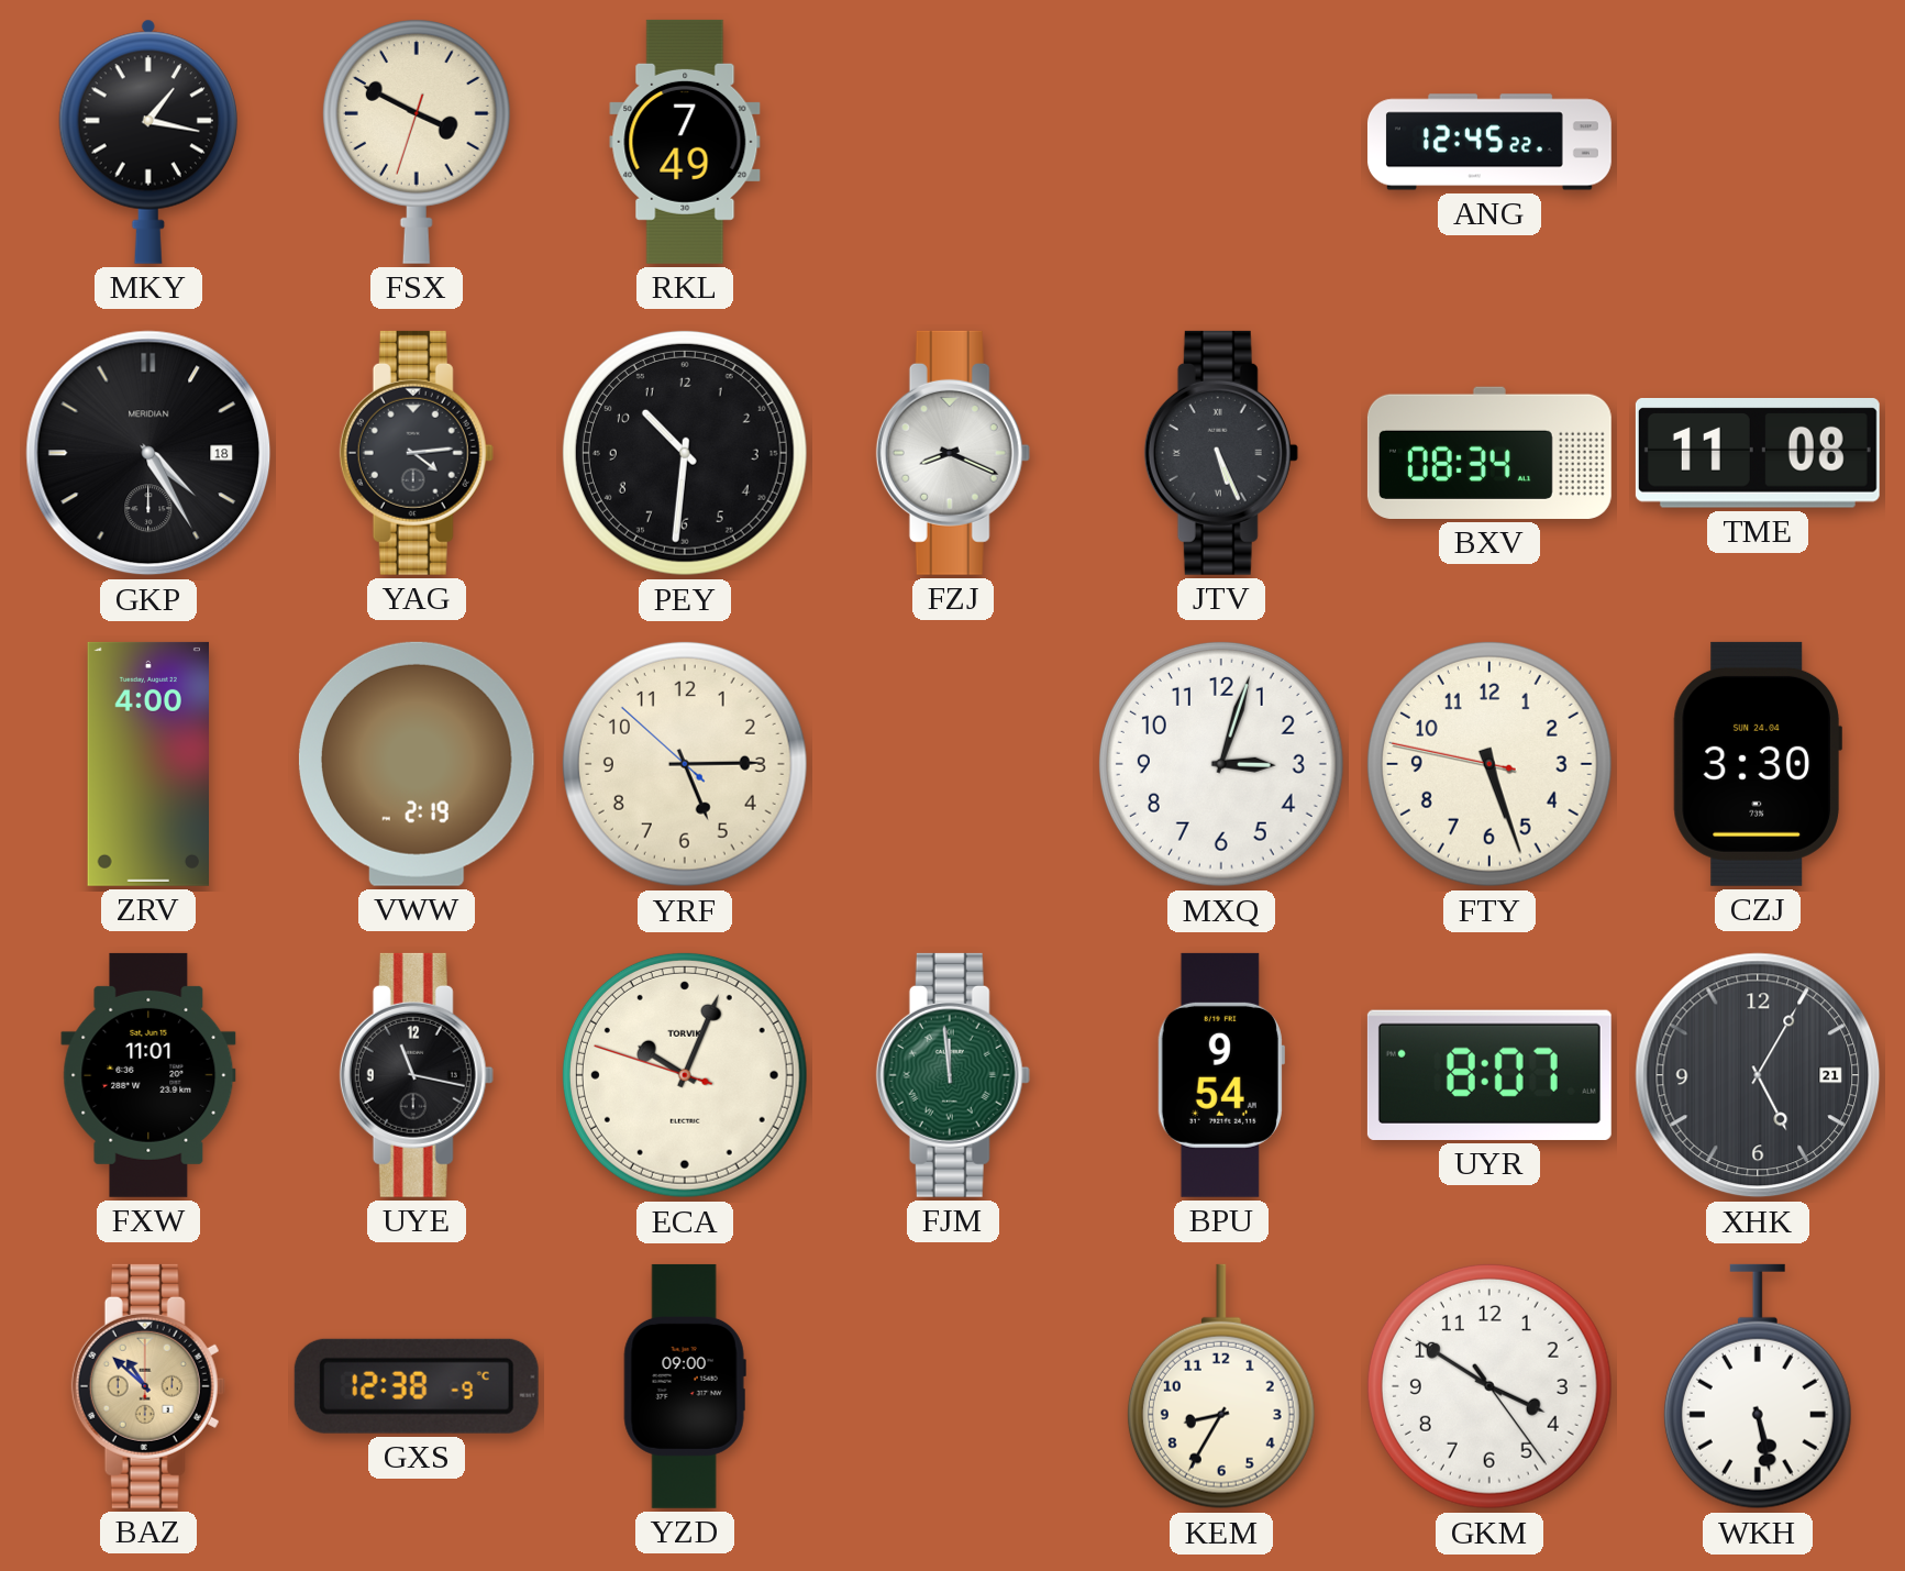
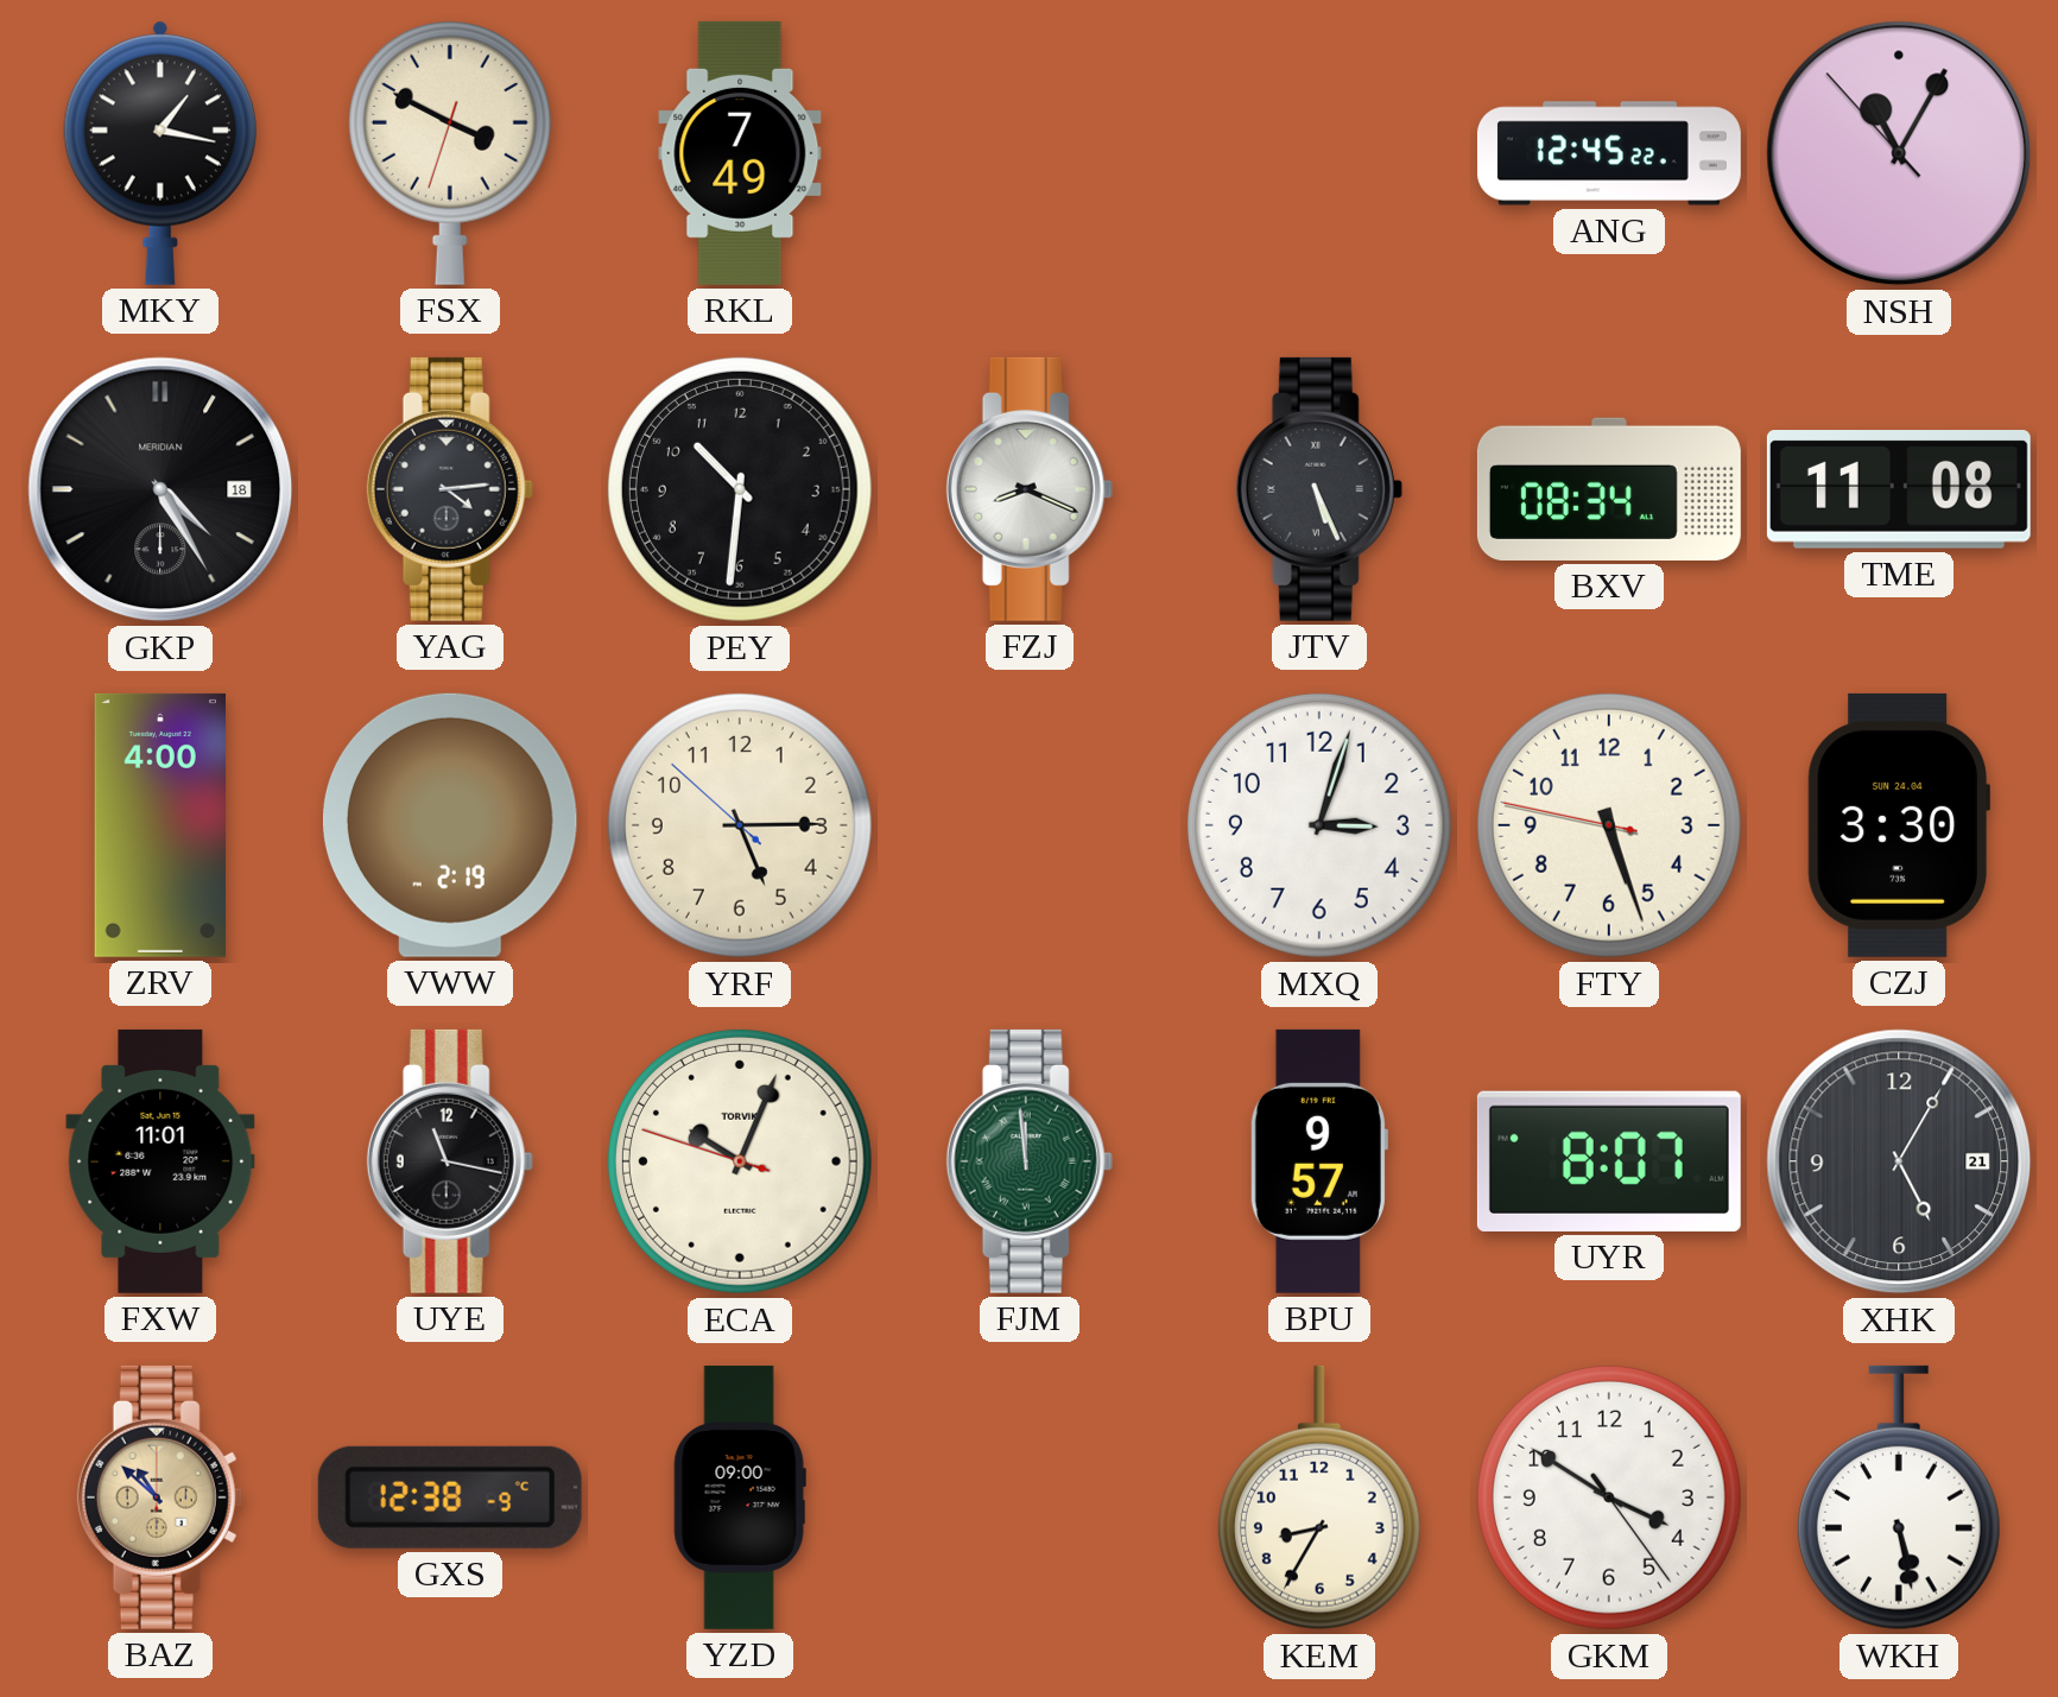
NSH: none -> 11:04 (1899, 153)
BPU: 9:54 -> 9:57 (1318, 1161)
